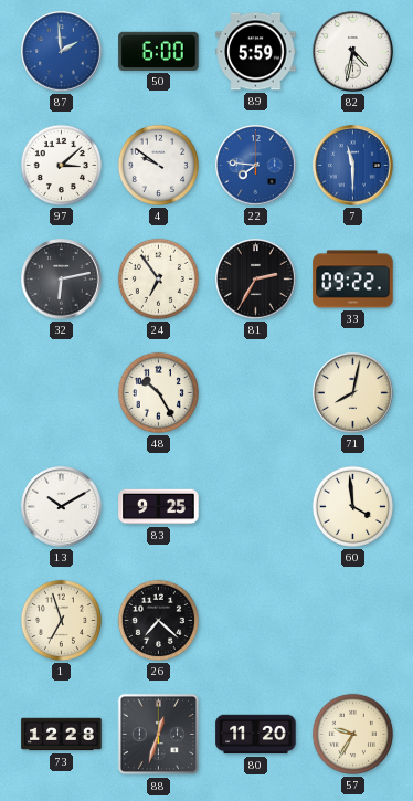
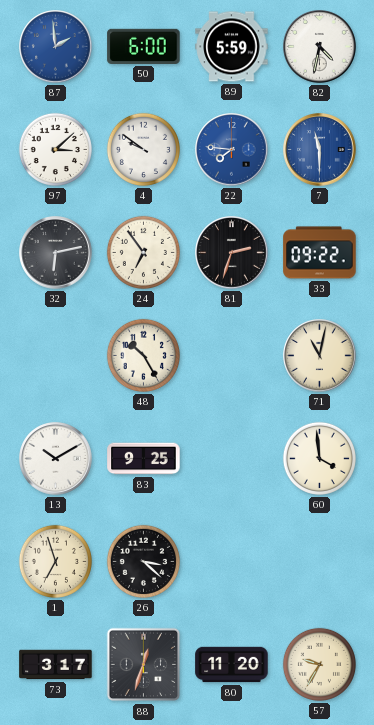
81: 2:35 -> 2:33 (232, 253)
71: 8:02 -> 11:02 (320, 356)
26: 7:22 -> 3:22 (143, 561)
73: 12:28 -> 3:17 (56, 665)
